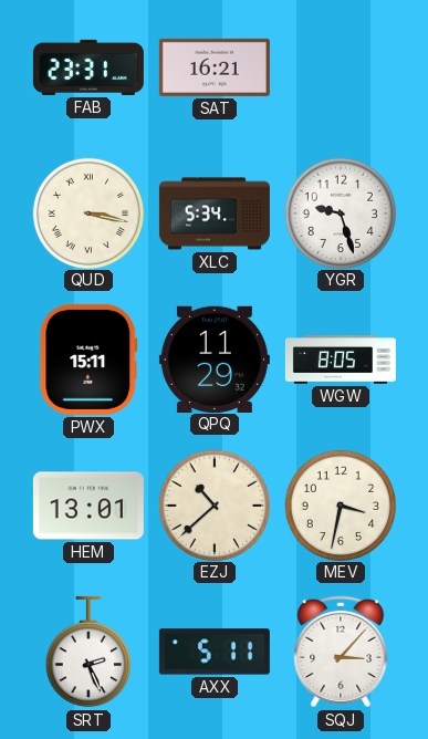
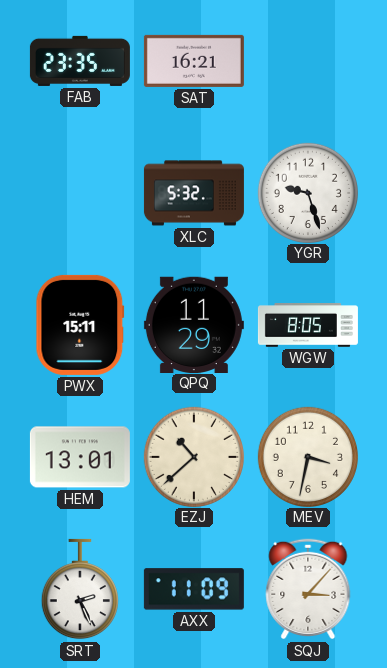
FAB: 23:31 -> 23:35 (80, 61)
QUD: 3:17 -> none (87, 212)
XLC: 5:34 -> 5:32 (194, 193)
AXX: 5:11 -> 11:09 (194, 589)
